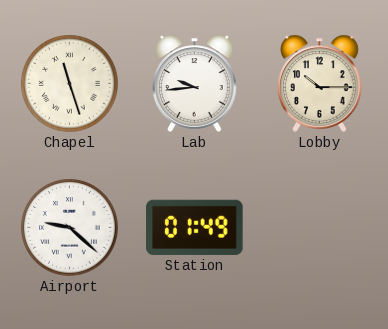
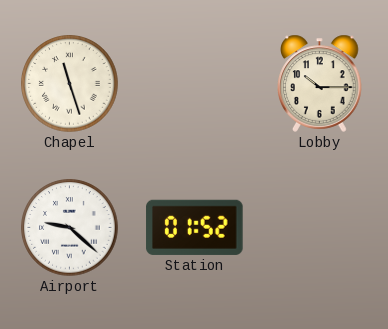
Lab: 9:44 -> none (195, 83)
Station: 01:49 -> 01:52 (195, 227)
